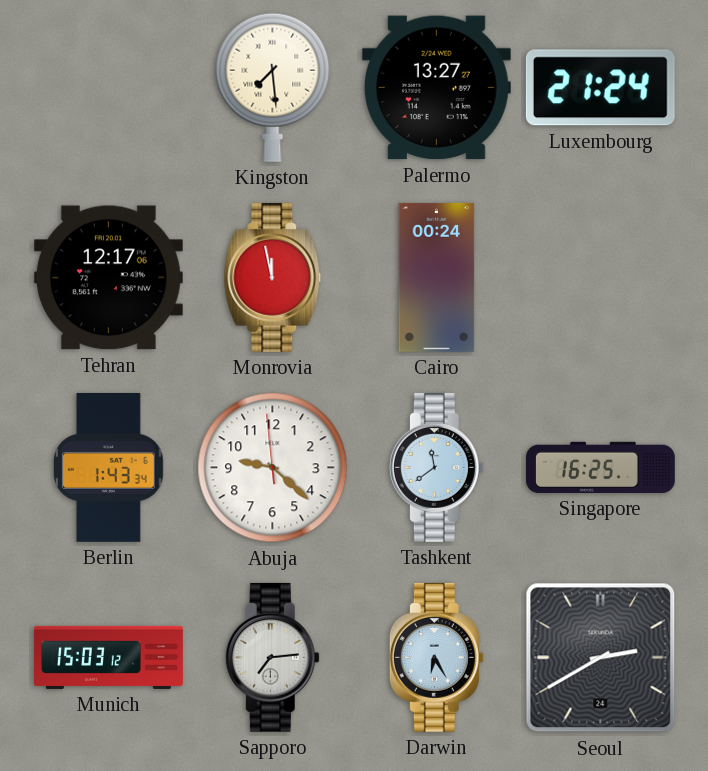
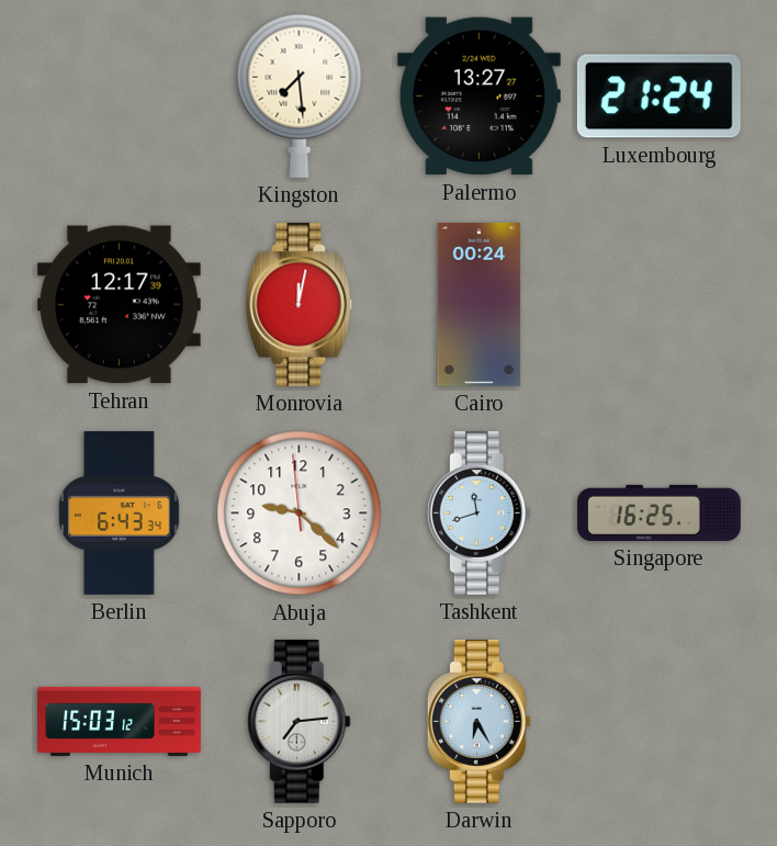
Tehran: 12:17:06 -> 12:17:39 (119, 305)
Monrovia: 11:58 -> 12:02 (300, 304)
Berlin: 1:43 -> 6:43 (119, 512)
Tashkent: 11:39 -> 11:42 (478, 512)
Seoul: 2:40 -> none (601, 658)
